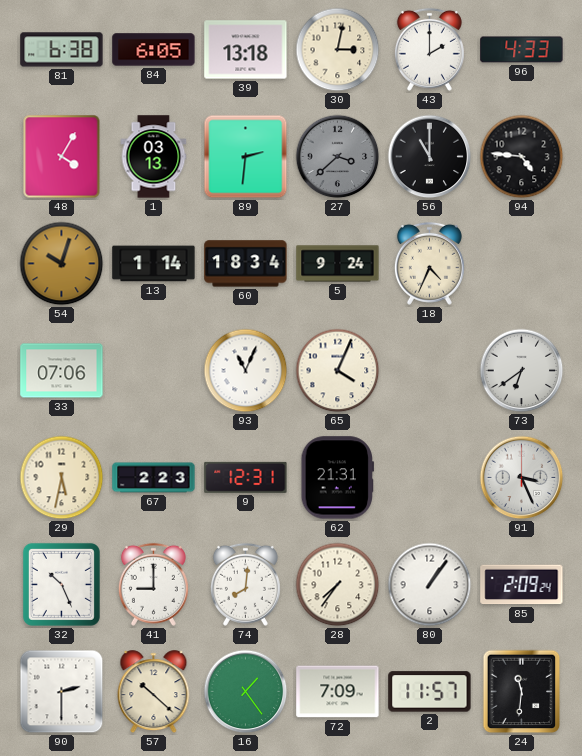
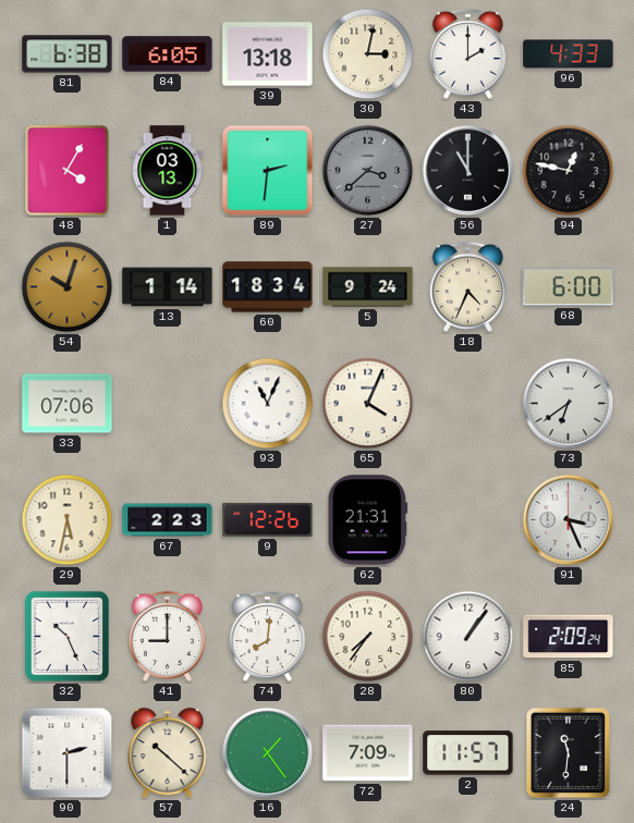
94: 4:46 -> 12:47 (569, 171)
68: none -> 6:00 (569, 287)
9: 12:31 -> 12:26 (268, 519)
